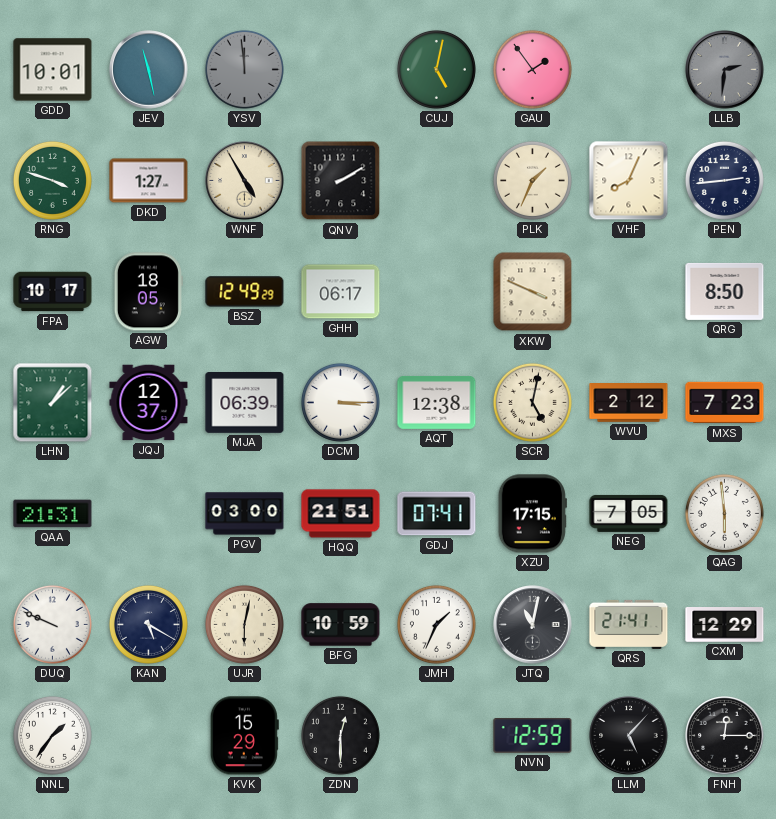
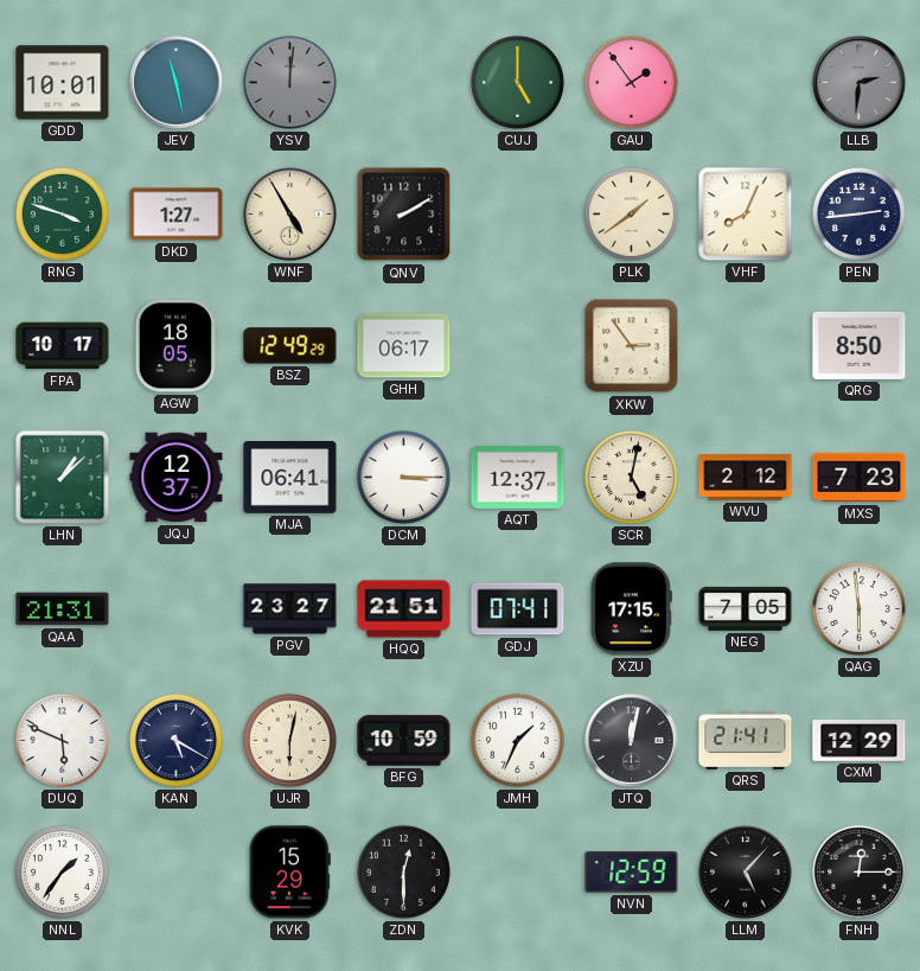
YSV: 11:59 -> 12:01 (289, 82)
CUJ: 5:02 -> 5:00 (517, 82)
PLK: 1:34 -> 1:39 (631, 213)
XKW: 3:49 -> 2:54 (632, 346)
MJA: 06:39 -> 06:41 (290, 478)
AQT: 12:38 -> 12:37 (518, 477)
PGV: 03:00 -> 23:27 (290, 609)
DUQ: 9:49 -> 5:49 (62, 740)
JTQ: 11:02 -> 12:02 (632, 741)
